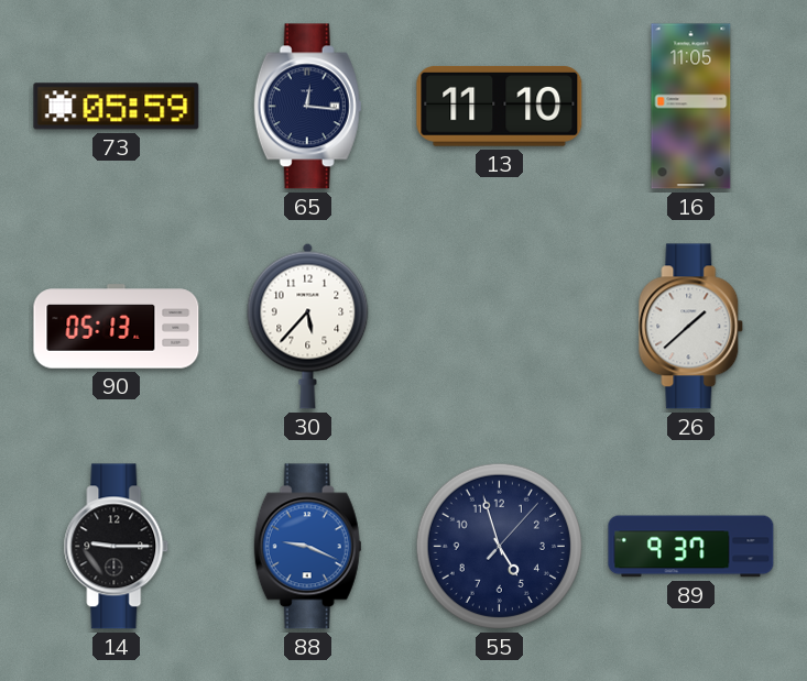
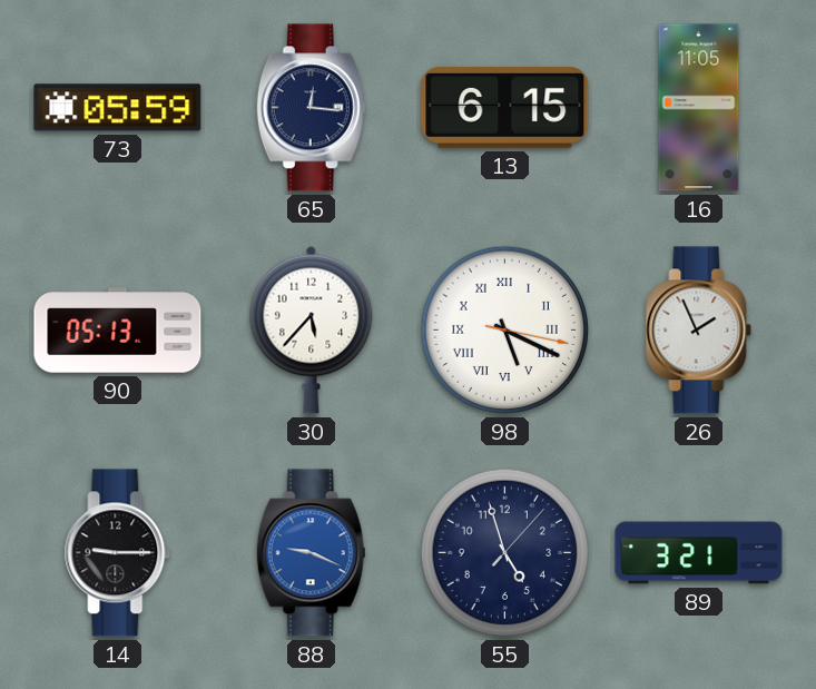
13: 11:10 -> 6:15 (505, 107)
98: none -> 5:19 (504, 329)
26: 1:38 -> 1:56 (699, 331)
89: 9:37 -> 3:21 (699, 553)
